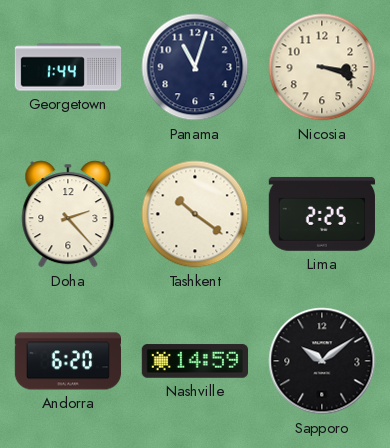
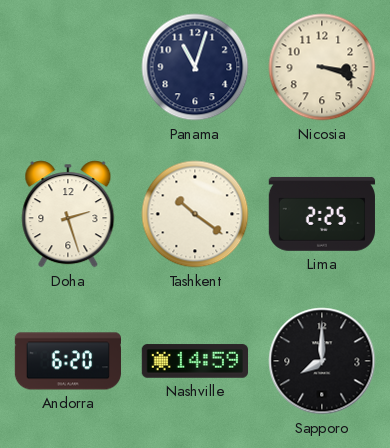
Georgetown: 1:44 -> none (68, 67)
Doha: 2:23 -> 2:27 (68, 214)
Sapporo: 10:09 -> 8:00 (322, 361)
